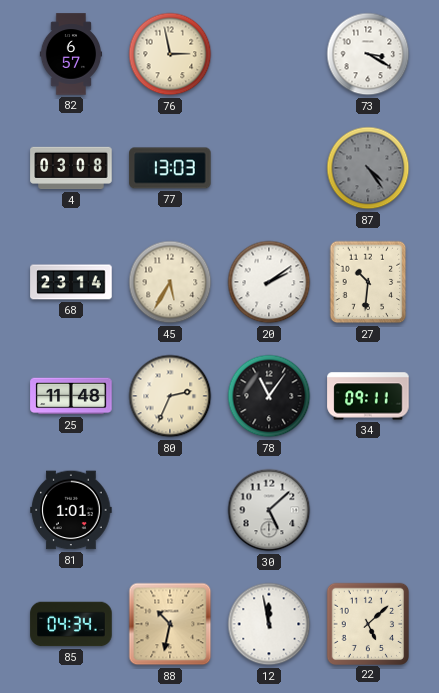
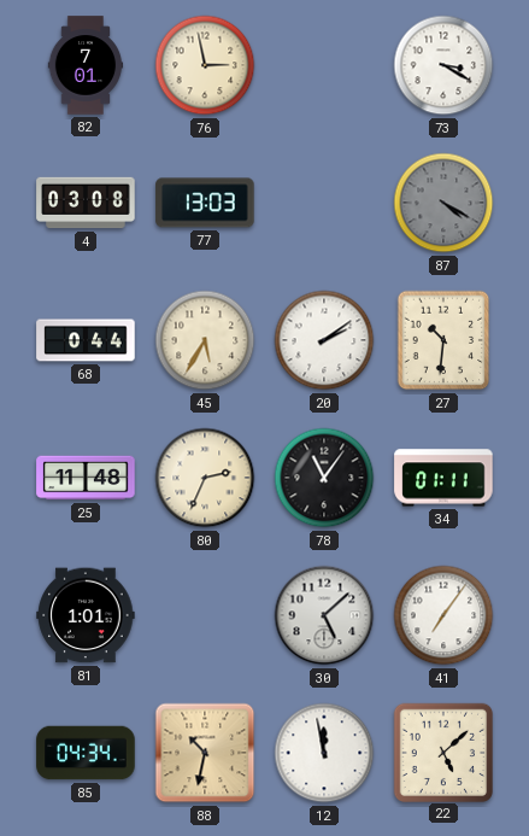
82: 6:57 -> 7:01 (86, 65)
87: 4:24 -> 4:20 (443, 203)
68: 23:14 -> 0:44 (86, 340)
34: 09:11 -> 01:11 (443, 478)
41: none -> 7:06 (443, 615)
